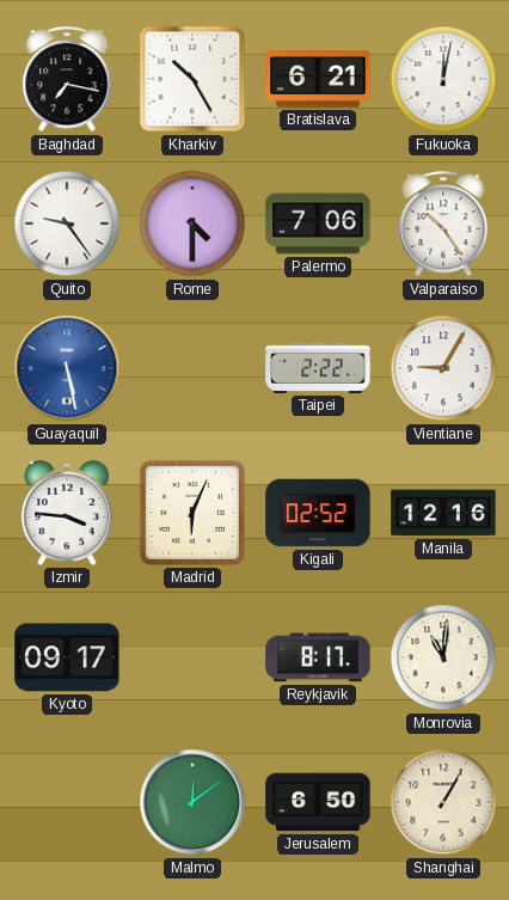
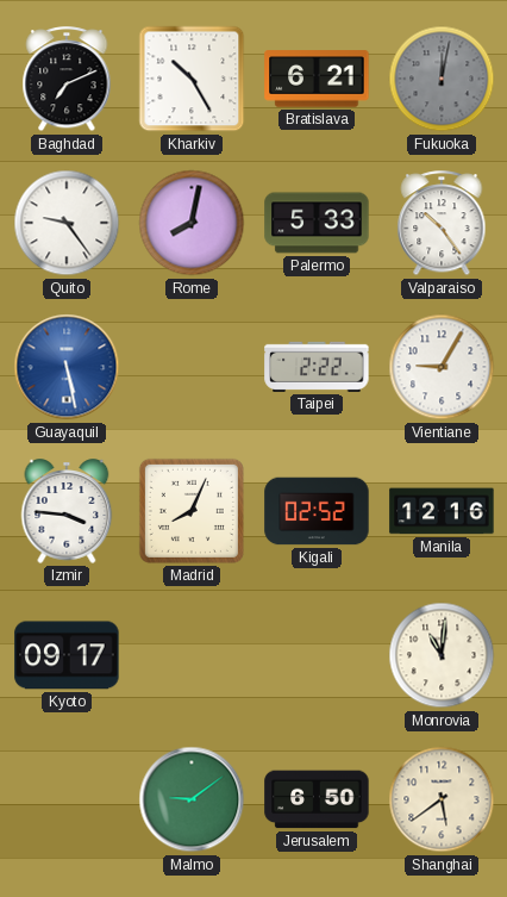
Baghdad: 7:17 -> 7:11 (67, 80)
Fukuoka dial: white -> grey (442, 79)
Rome: 4:30 -> 8:02 (192, 223)
Palermo: 7:06 -> 5:33 (317, 223)
Madrid: 6:04 -> 8:04 (192, 511)
Reykjavik: 8:17 -> none (318, 657)
Malmo: 12:09 -> 9:09 (192, 799)
Shanghai: 1:05 -> 5:39 (442, 799)
